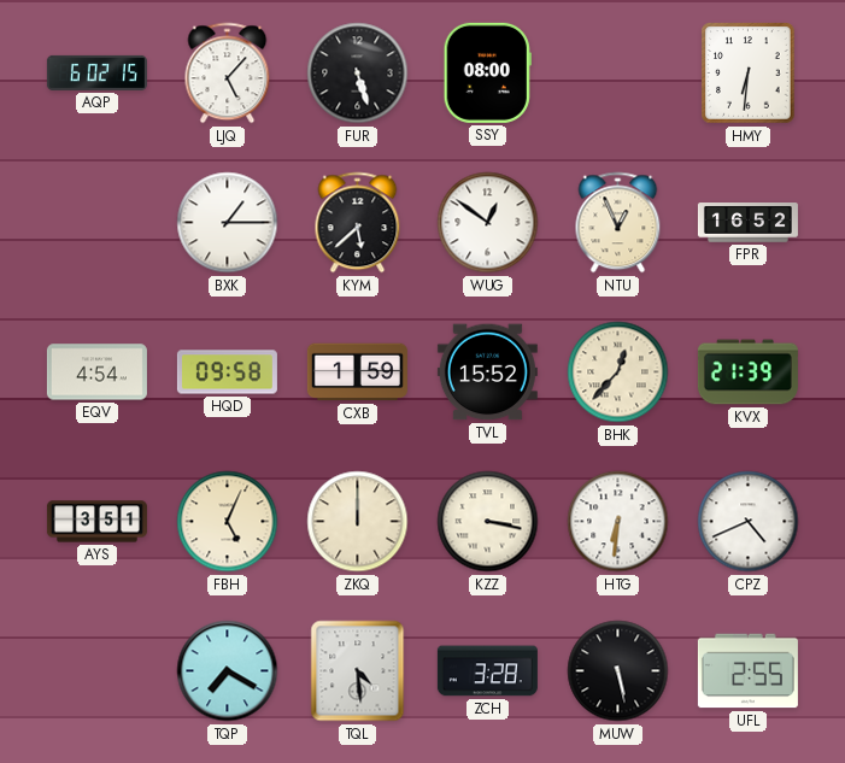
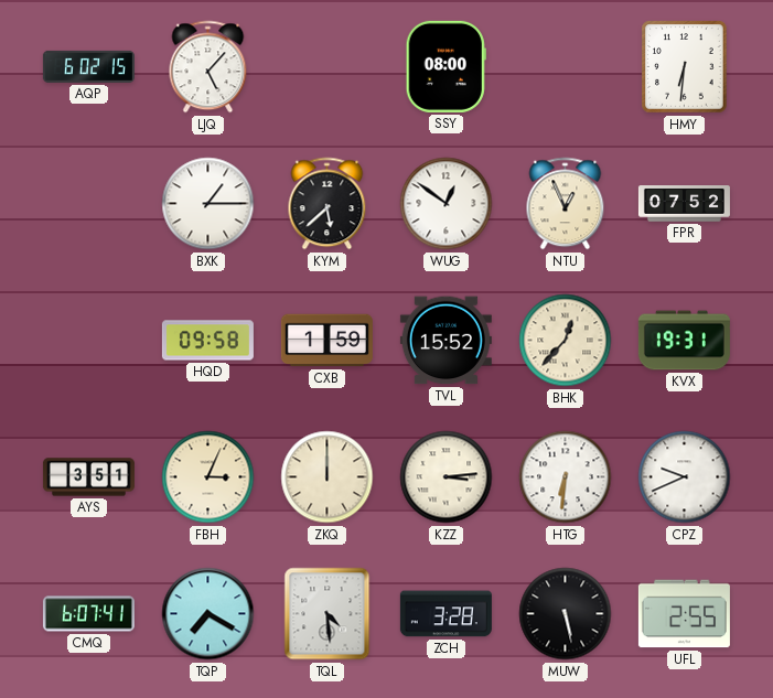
FUR: 5:27 -> none (358, 74)
FPR: 16:52 -> 07:52 (684, 204)
EQV: 4:54 -> none (96, 372)
KVX: 21:39 -> 19:31 (684, 341)
FBH: 5:04 -> 3:04 (208, 477)
KZZ: 3:17 -> 3:14 (447, 477)
CPZ: 4:41 -> 9:41 (685, 477)
CMQ: none -> 6:07 (88, 614)
